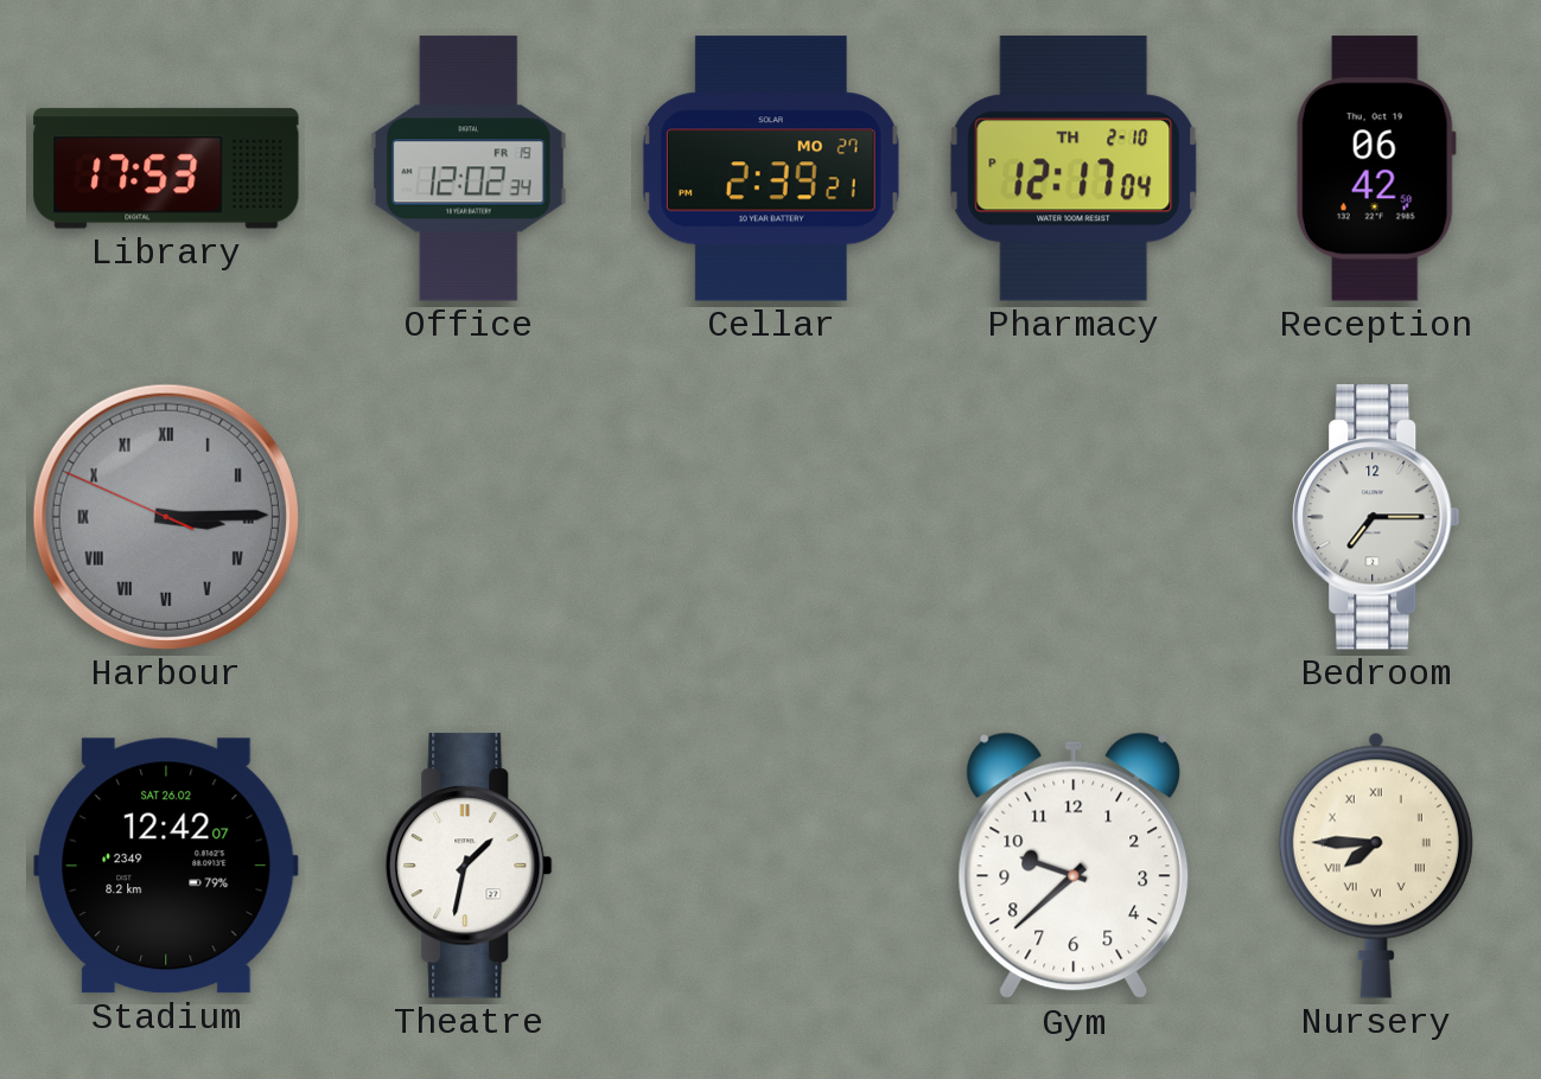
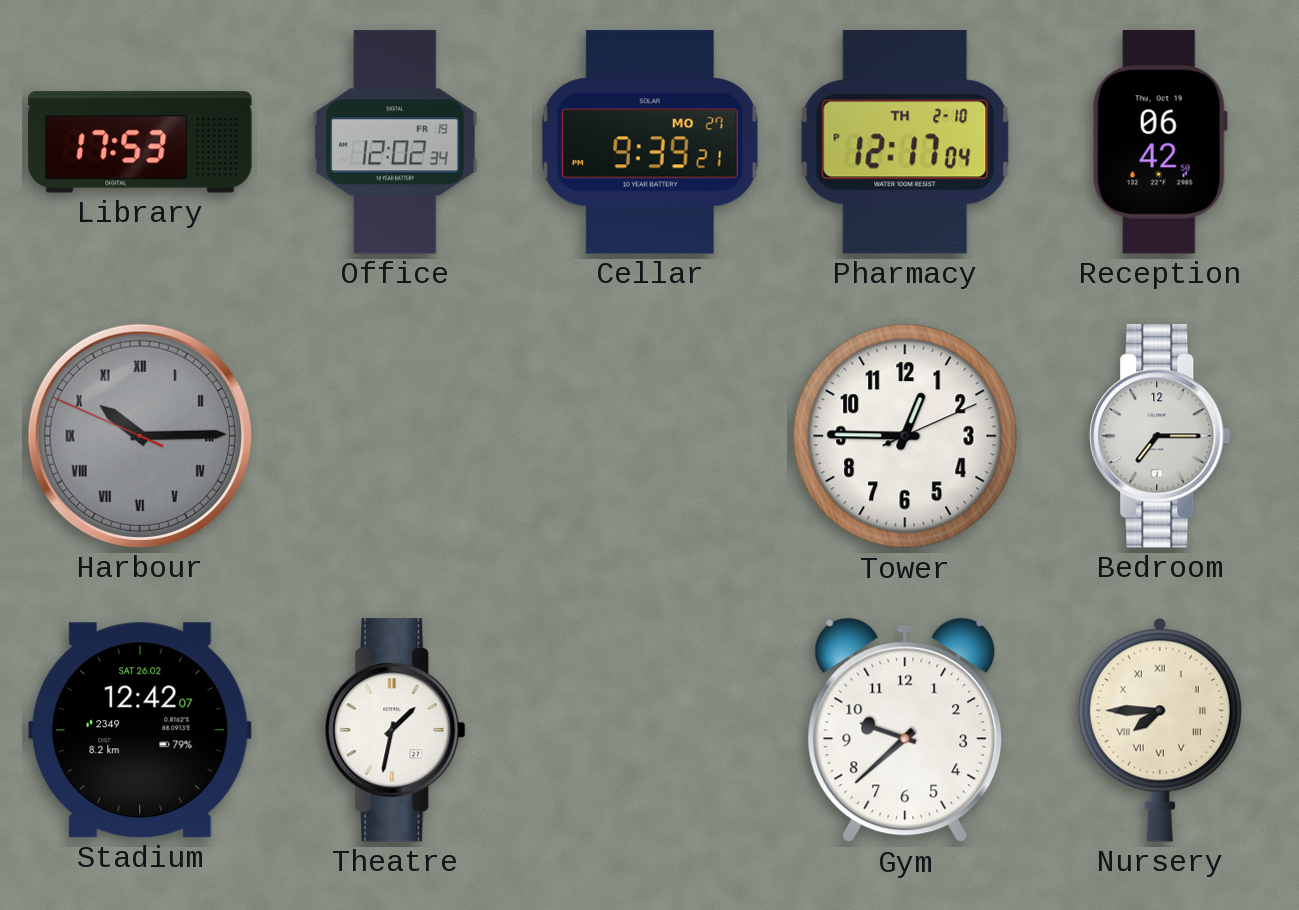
Cellar: 2:39 -> 9:39 (650, 142)
Harbour: 3:14 -> 10:14 (140, 436)
Tower: none -> 12:45 (905, 436)
